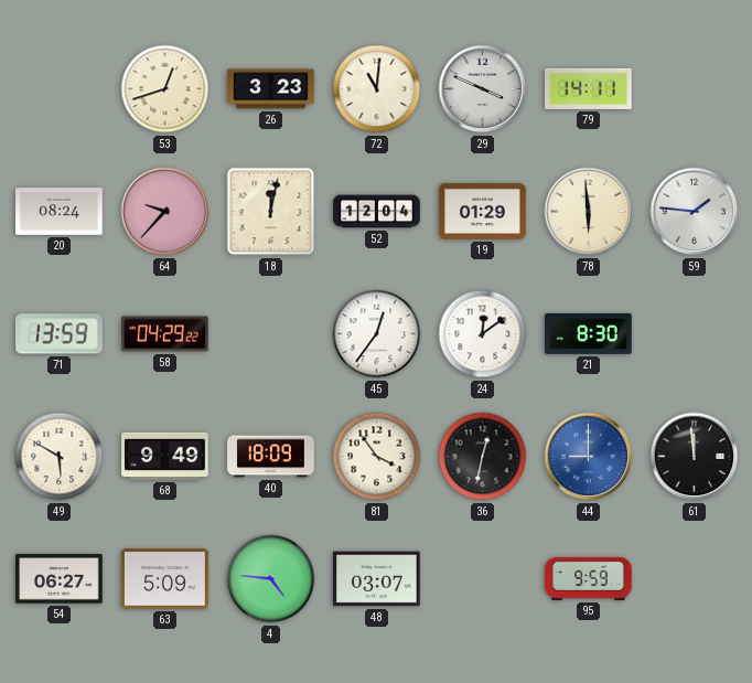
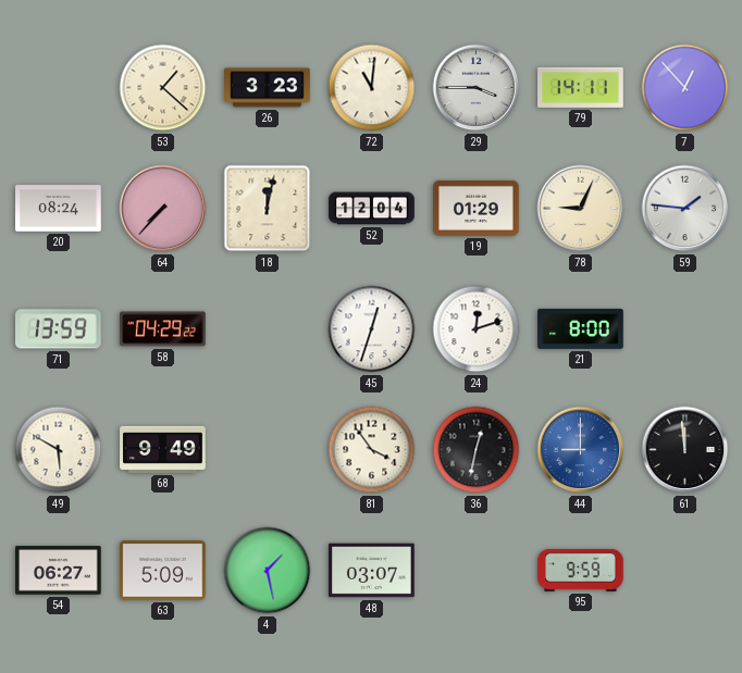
53: 12:42 -> 1:22 (163, 88)
29: 3:49 -> 3:45 (477, 88)
7: none -> 12:53 (685, 88)
64: 9:37 -> 7:37 (163, 209)
78: 5:59 -> 9:04 (581, 209)
45: 12:36 -> 12:33 (372, 329)
24: 12:09 -> 12:12 (477, 329)
21: 8:30 -> 8:00 (581, 328)
40: 18:09 -> none (271, 457)
4: 4:46 -> 1:28 (268, 571)
